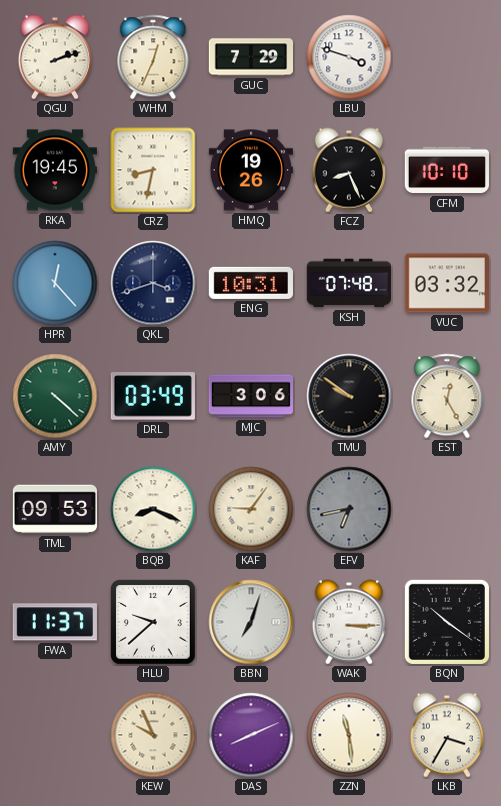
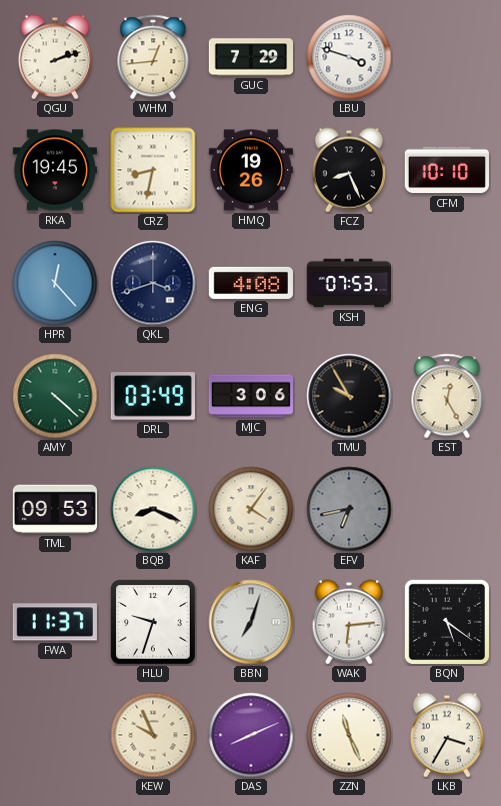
WHM: 12:34 -> 12:44 (153, 57)
ENG: 10:31 -> 4:08 (251, 283)
KSH: 07:48 -> 07:53 (348, 283)
VUC: 03:32 -> none (446, 283)
TMU: 9:51 -> 9:55 (349, 396)
KAF: 9:06 -> 4:06 (251, 509)
HLU: 9:38 -> 9:33 (153, 622)
WAK: 3:15 -> 6:14 (349, 622)
BQN: 10:21 -> 5:21 (447, 622)
ZZN: 11:29 -> 11:26 (349, 735)
